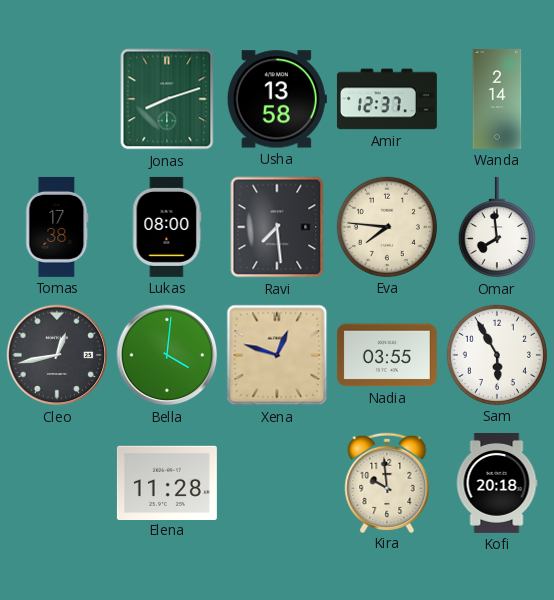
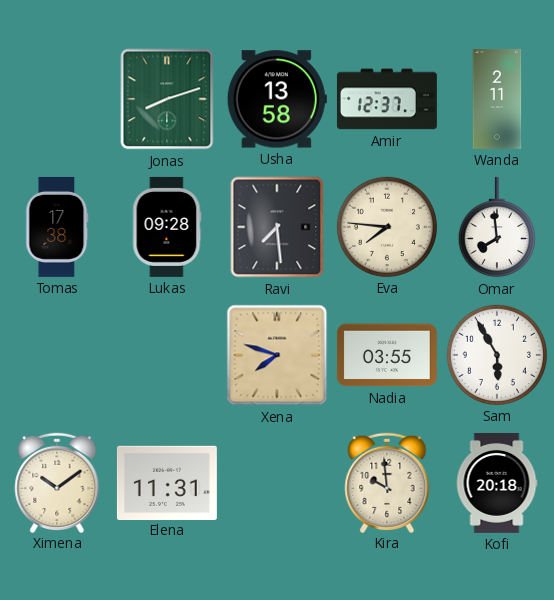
Wanda: 2:14 -> 2:11 (497, 99)
Lukas: 08:00 -> 09:28 (167, 227)
Cleo: 12:43 -> none (57, 355)
Bella: 4:01 -> none (167, 355)
Xena: 12:48 -> 7:48 (277, 355)
Ximena: none -> 10:09 (57, 482)
Elena: 11:28 -> 11:31 (167, 482)
